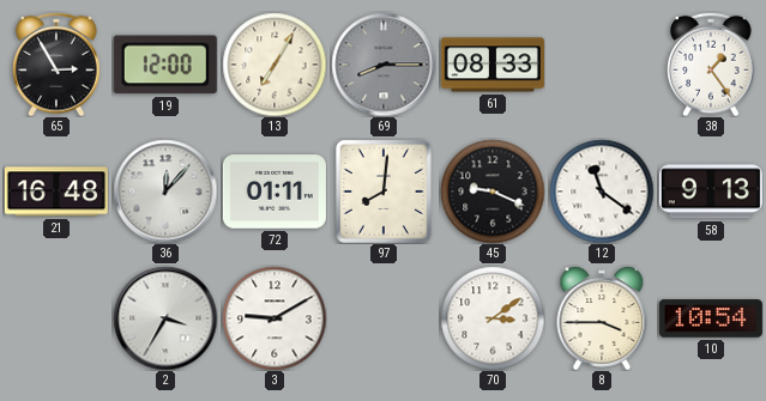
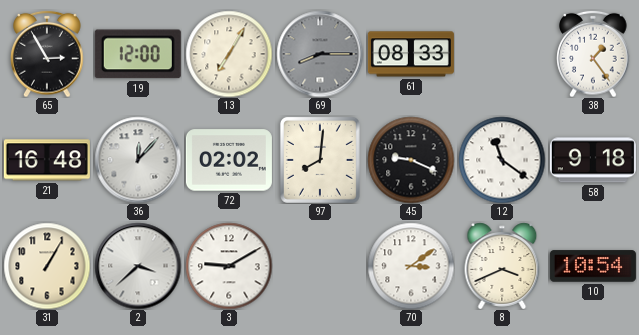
72: 01:11 -> 02:02 (229, 160)
58: 9:13 -> 9:18 (593, 160)
31: none -> 1:05 (47, 266)
2: 3:35 -> 3:38 (138, 266)
8: 3:45 -> 3:41 (502, 266)
